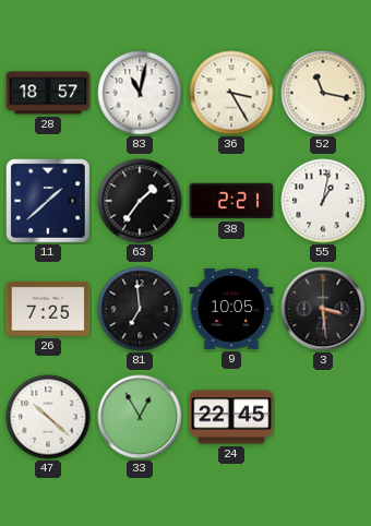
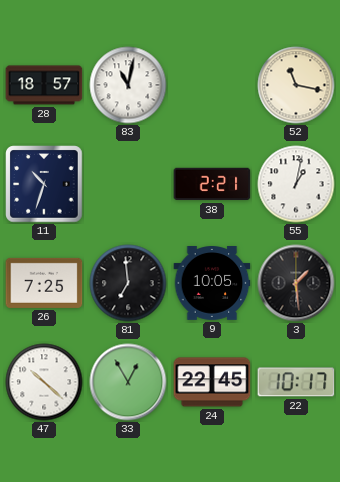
36: 3:25 -> none (231, 93)
11: 1:38 -> 10:33 (44, 184)
63: 1:36 -> none (140, 201)
3: 3:29 -> 1:29 (296, 283)
22: none -> 10:17 (296, 382)
